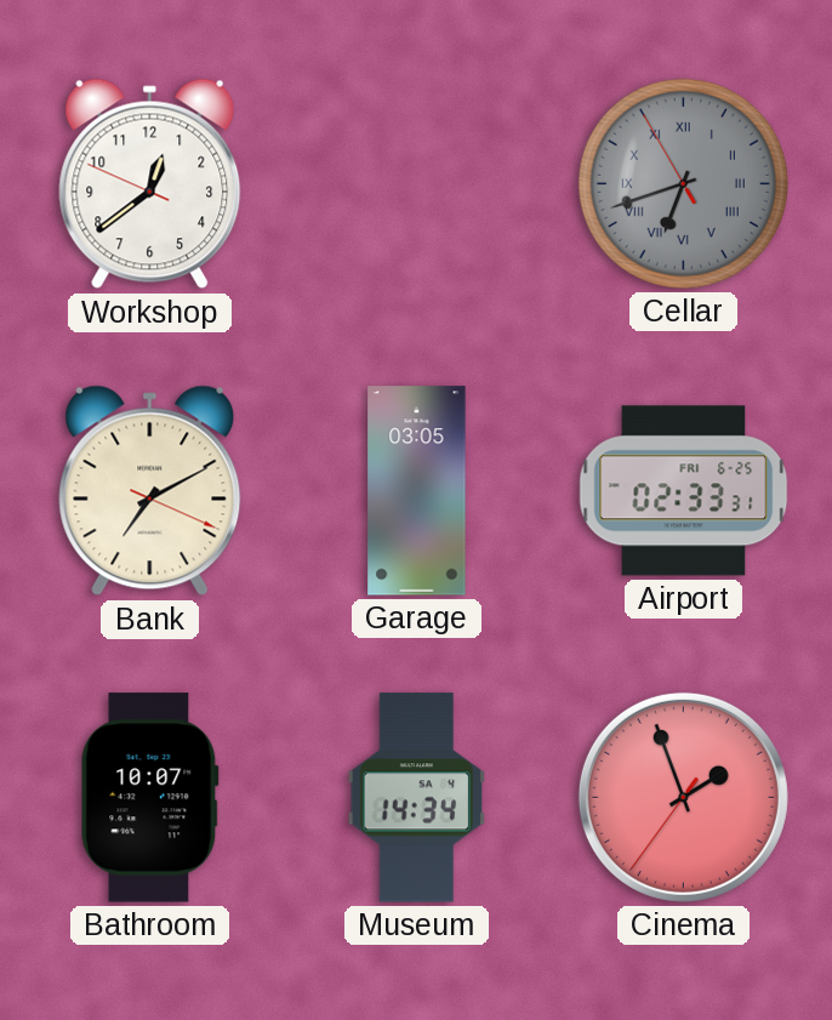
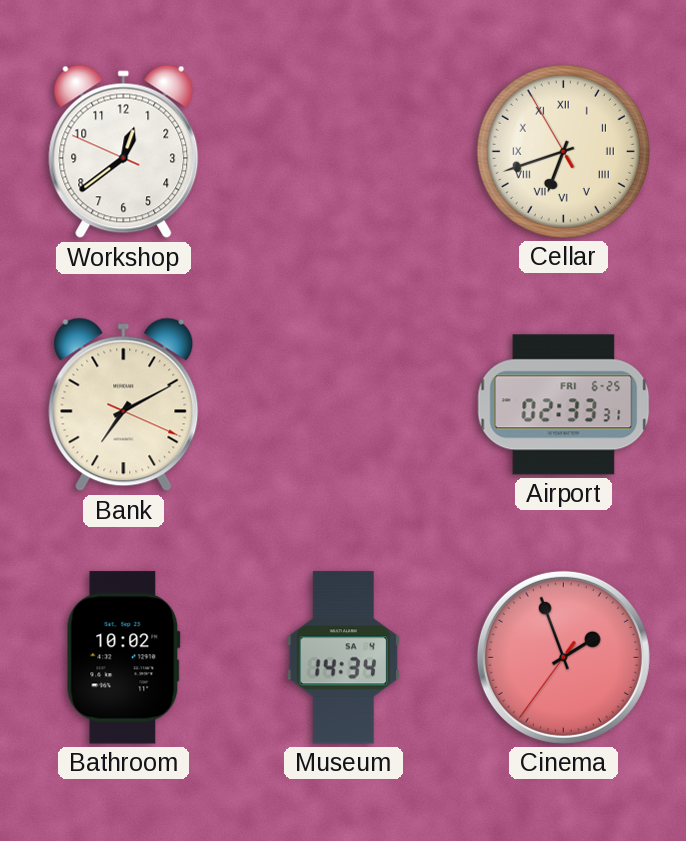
Cellar dial: grey -> cream (563, 151)
Garage: 03:05 -> none (417, 491)
Bathroom: 10:07 -> 10:02 (123, 658)
